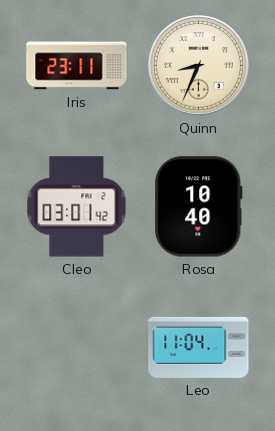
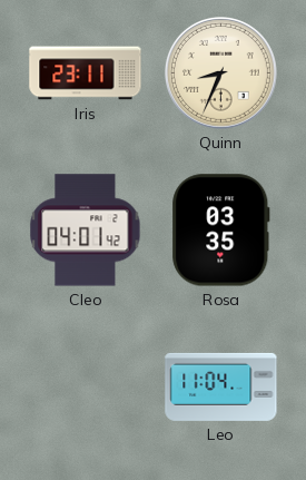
Cleo: 03:01 -> 04:01 (86, 231)
Rosa: 10:40 -> 03:35 (221, 231)
